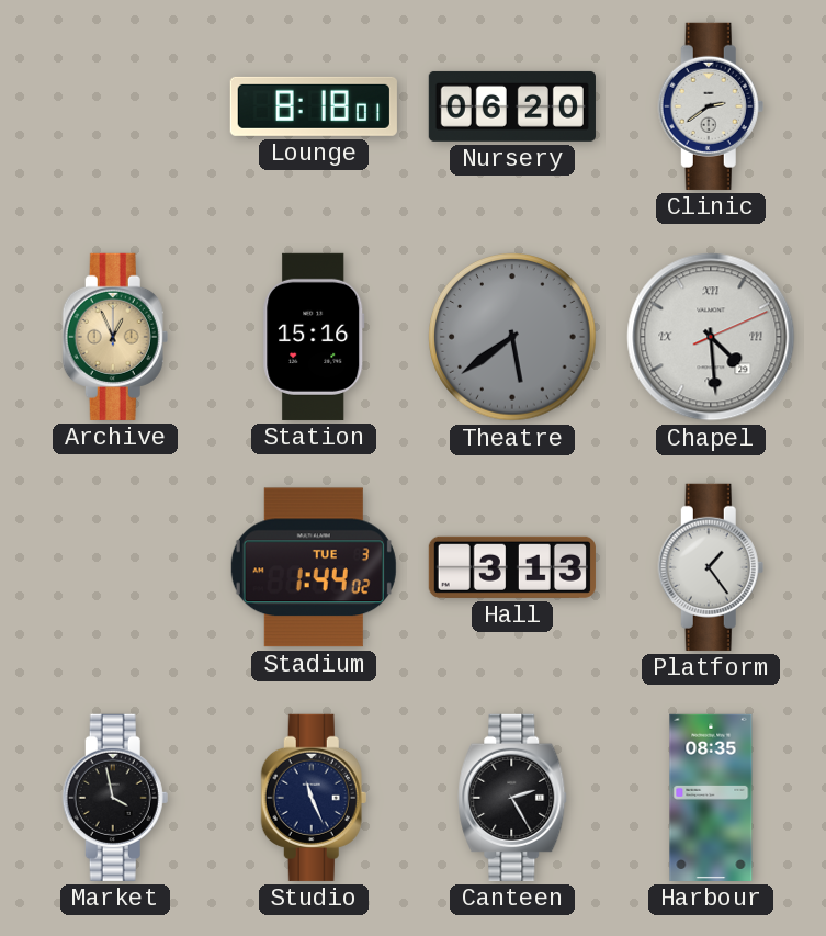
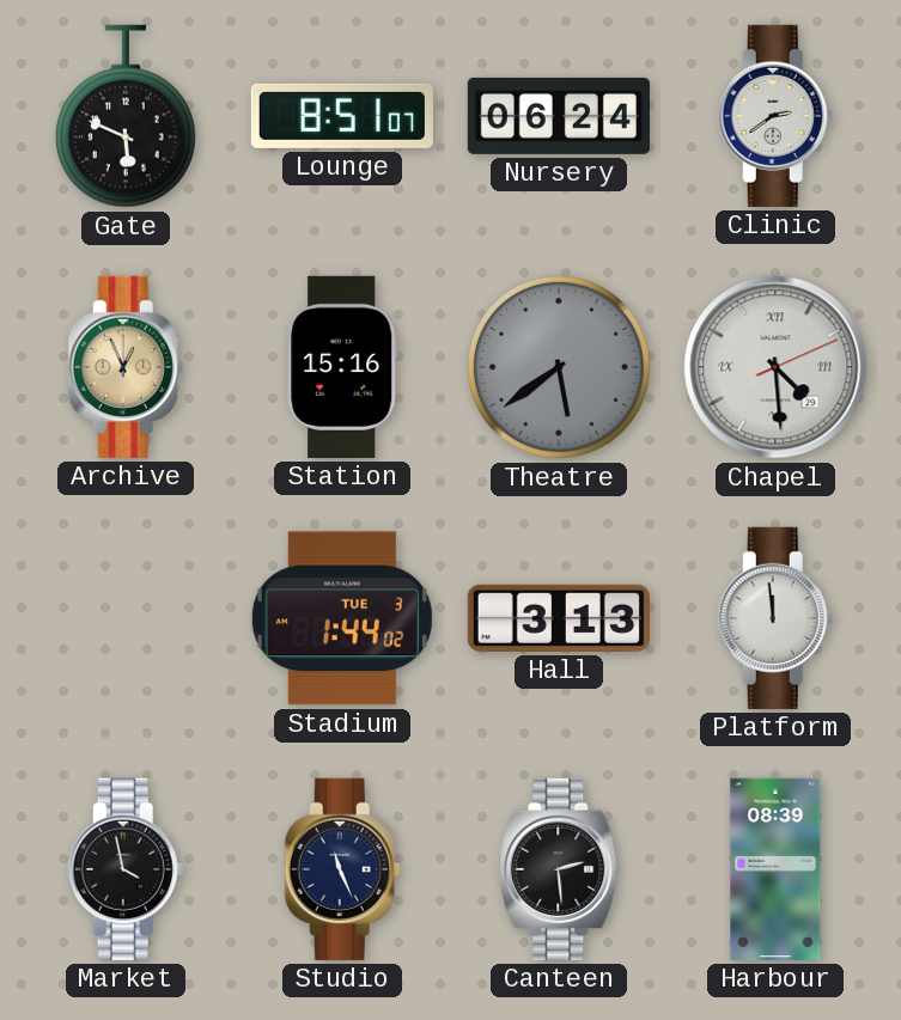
Gate: none -> 5:49 (126, 116)
Lounge: 8:18 -> 8:51 (342, 116)
Nursery: 06:20 -> 06:24 (559, 116)
Platform: 1:24 -> 11:59 (775, 618)
Canteen: 2:25 -> 2:29 (559, 869)
Harbour: 08:35 -> 08:39 (775, 869)
